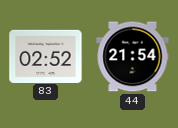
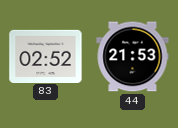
44: 21:54 -> 21:53 (133, 57)
